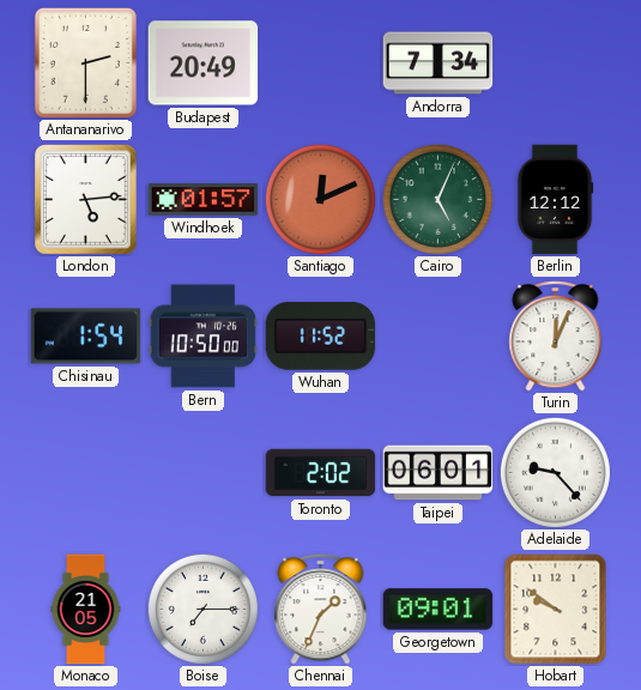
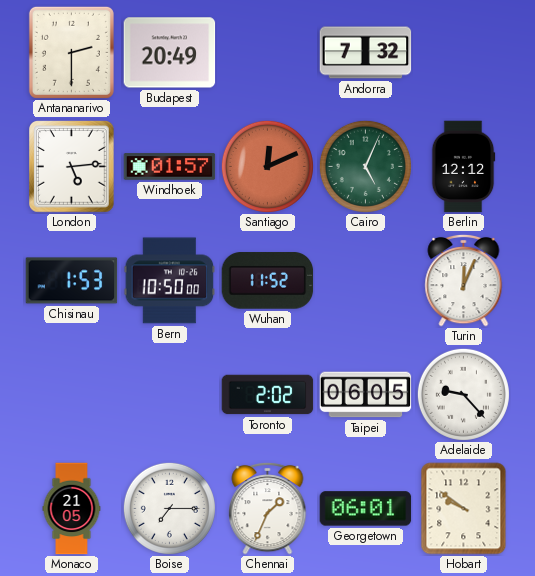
Andorra: 7:34 -> 7:32 (366, 53)
Chisinau: 1:54 -> 1:53 (72, 281)
Taipei: 06:01 -> 06:05 (366, 395)
Georgetown: 09:01 -> 06:01 (366, 509)
